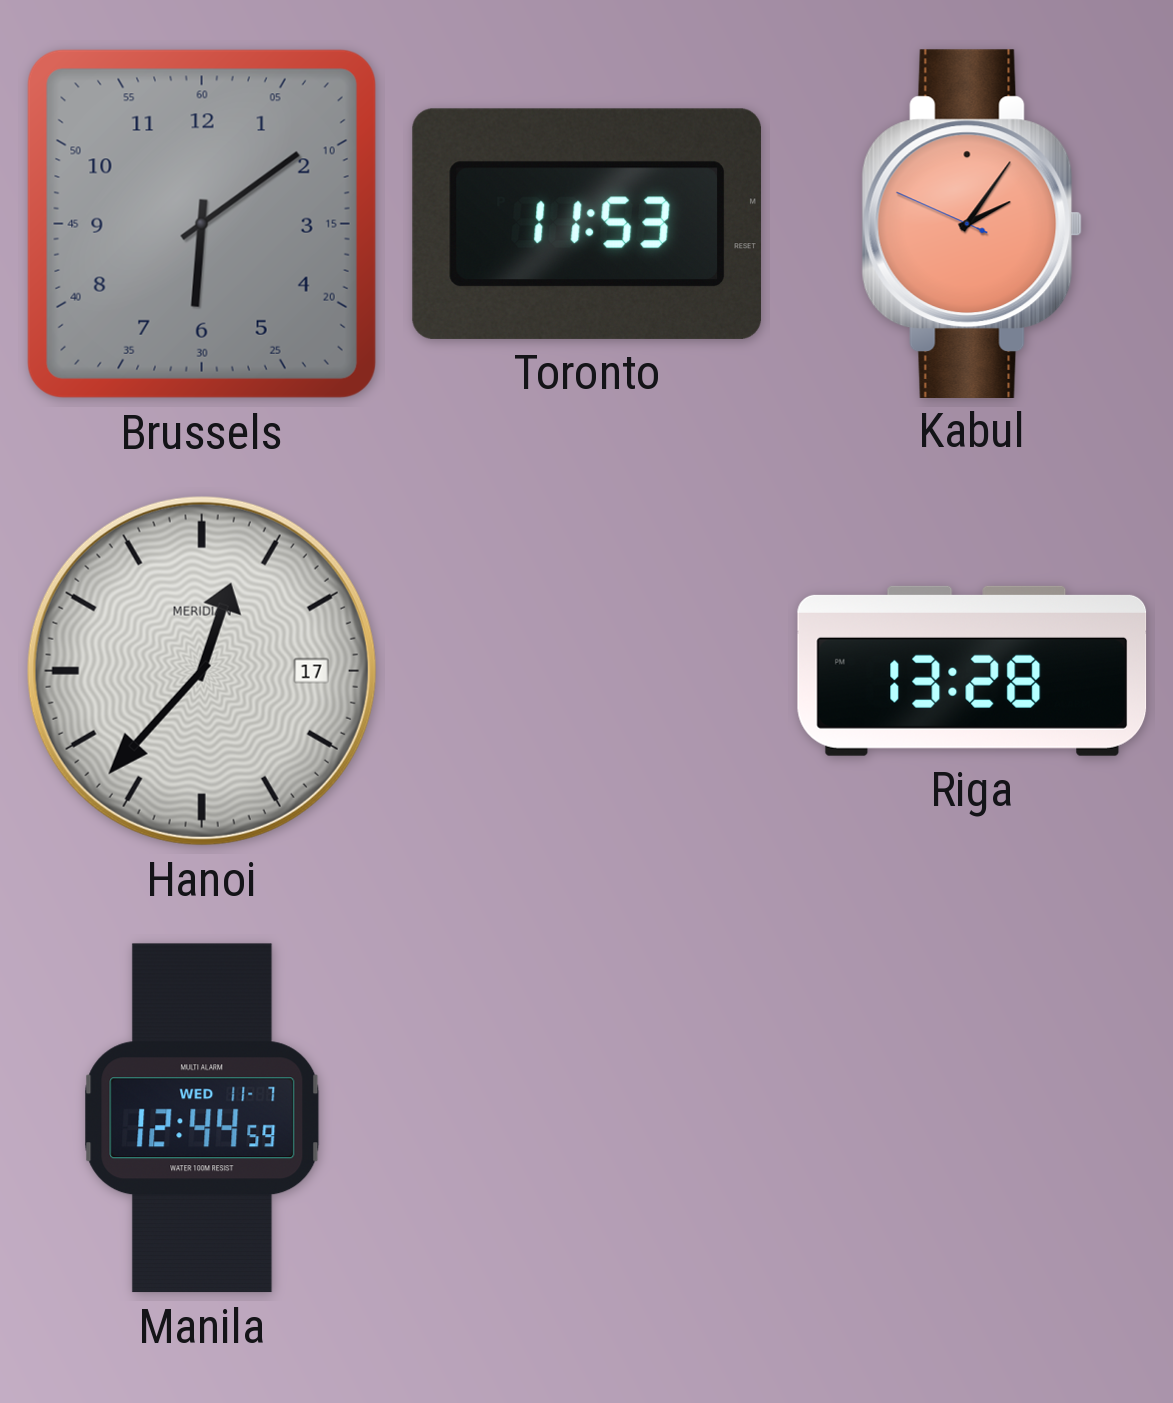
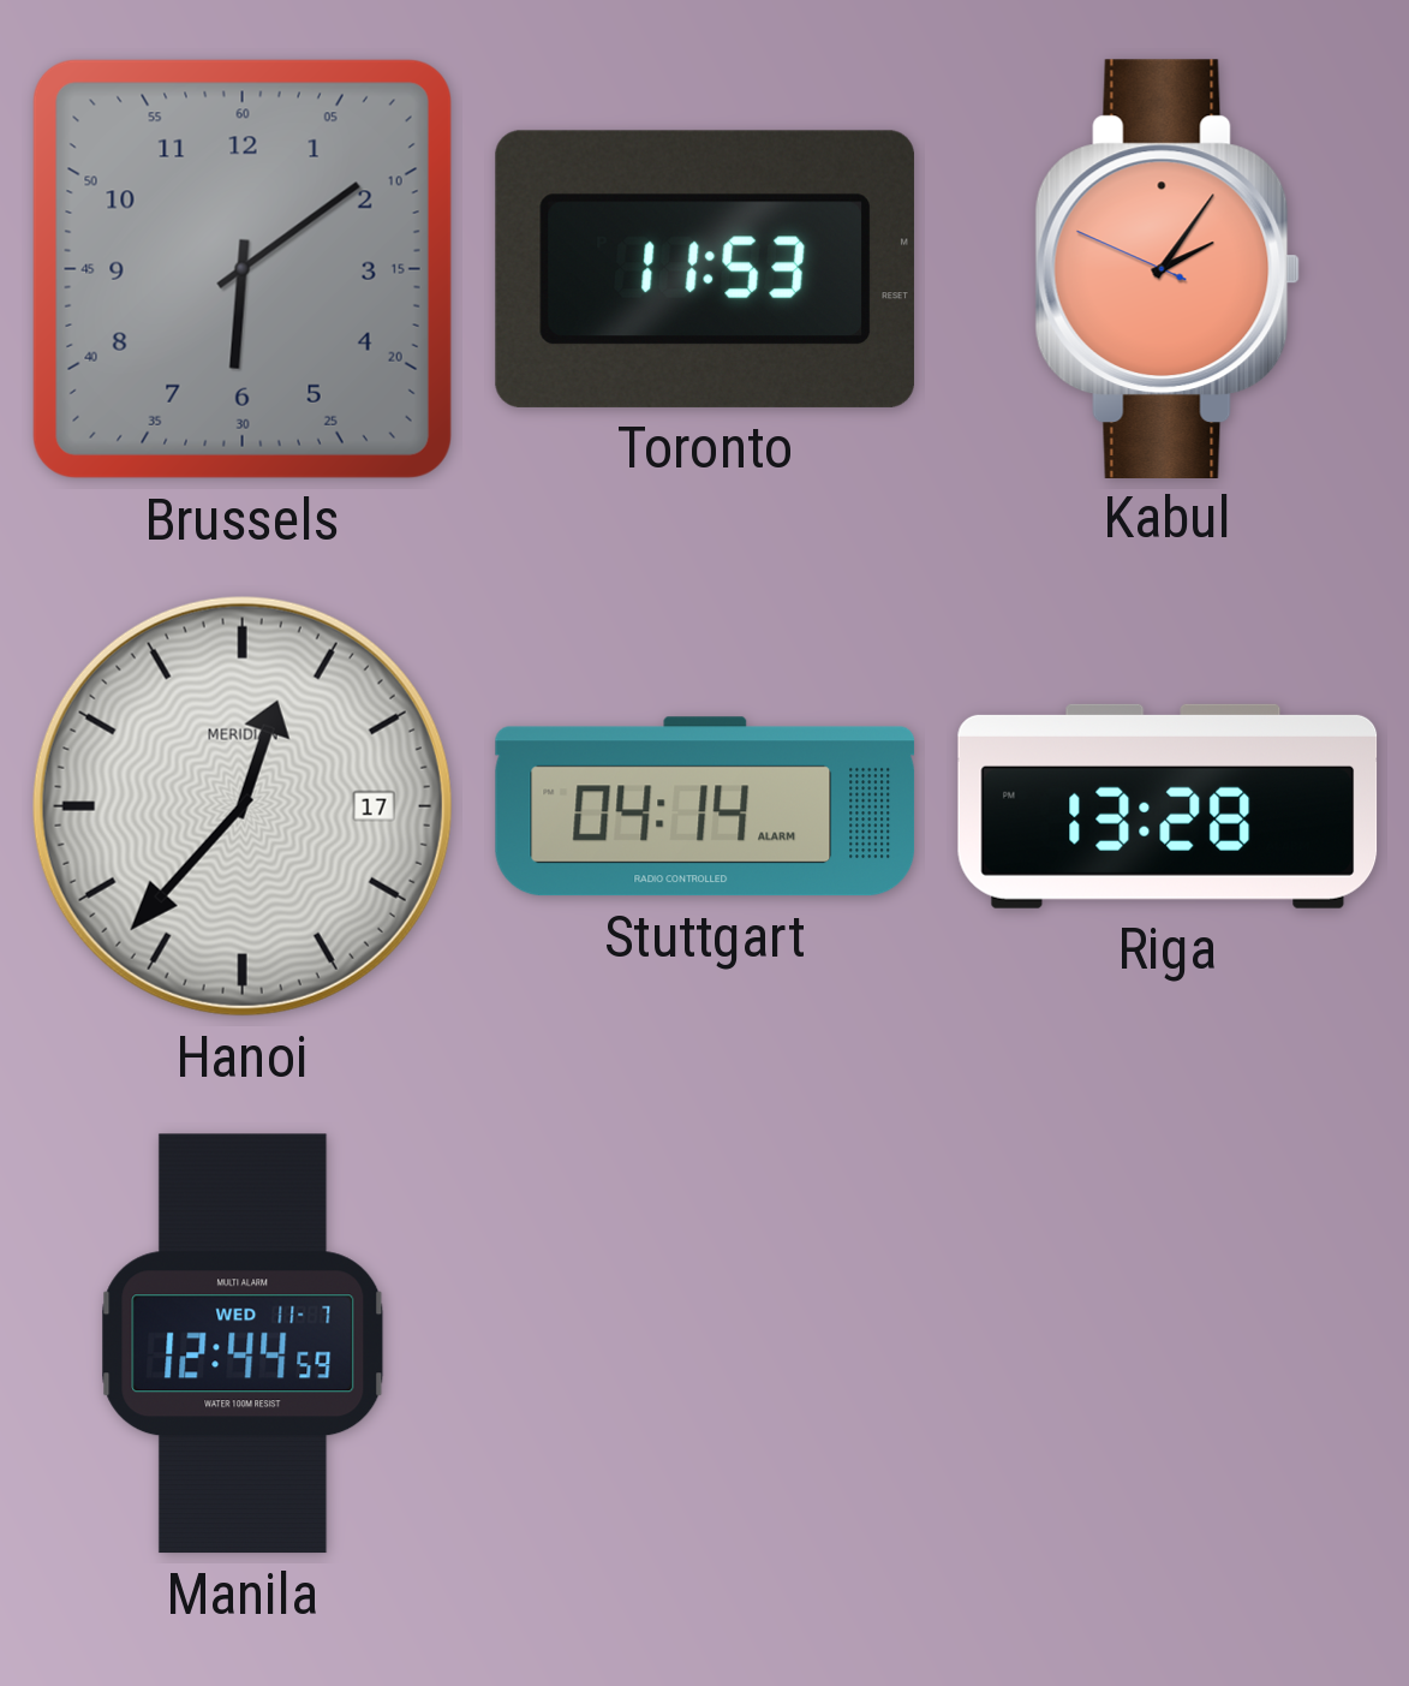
Stuttgart: none -> 04:14 (705, 806)
